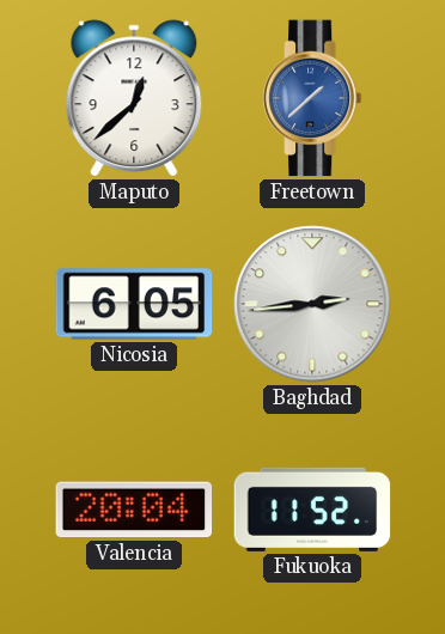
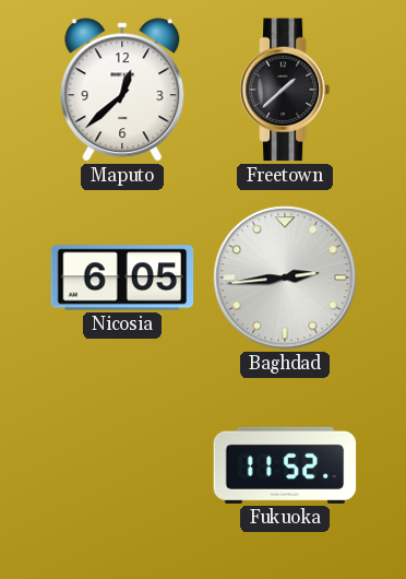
Freetown dial: blue -> black (285, 90)
Valencia: 20:04 -> none (134, 510)
